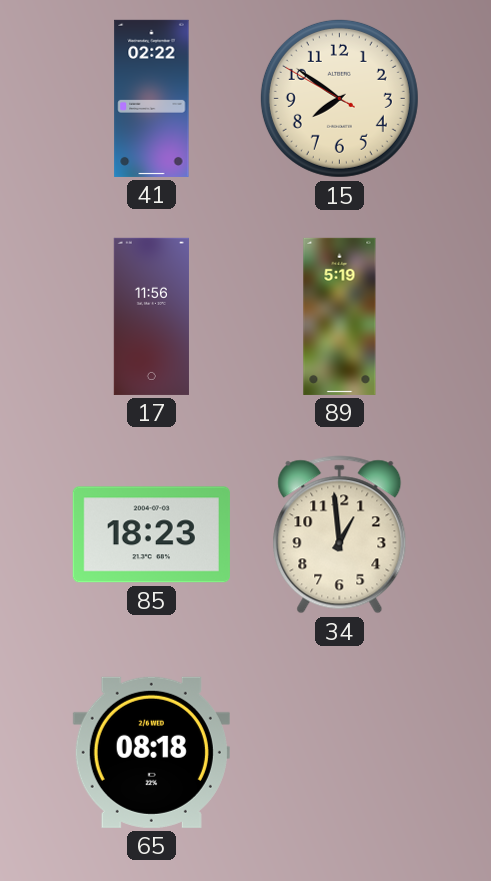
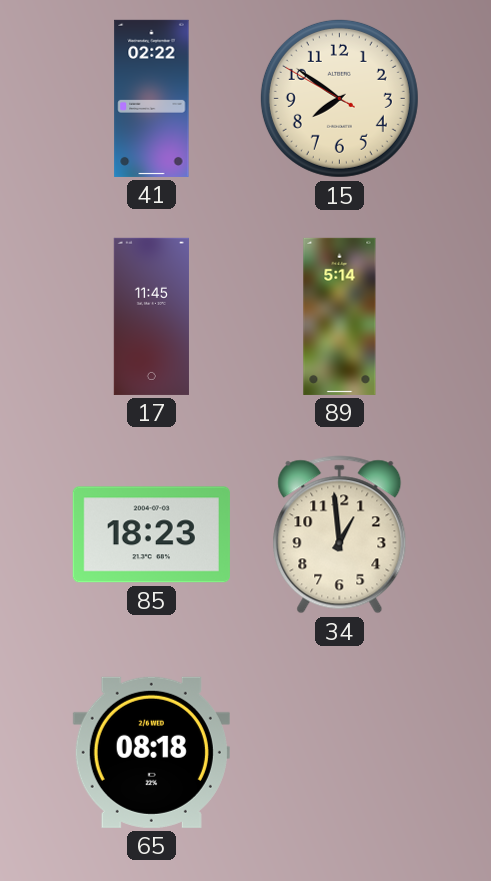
17: 11:56 -> 11:45 (151, 316)
89: 5:19 -> 5:14 (340, 316)
